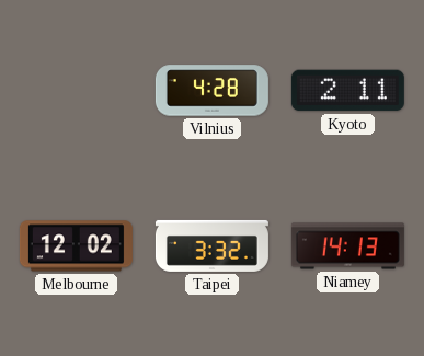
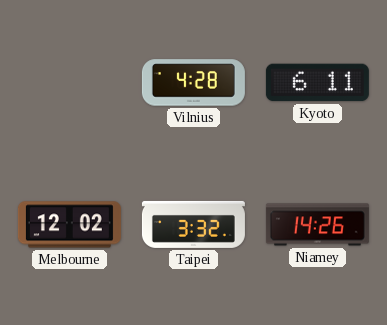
Kyoto: 2:11 -> 6:11 (317, 83)
Niamey: 14:13 -> 14:26 (317, 225)
